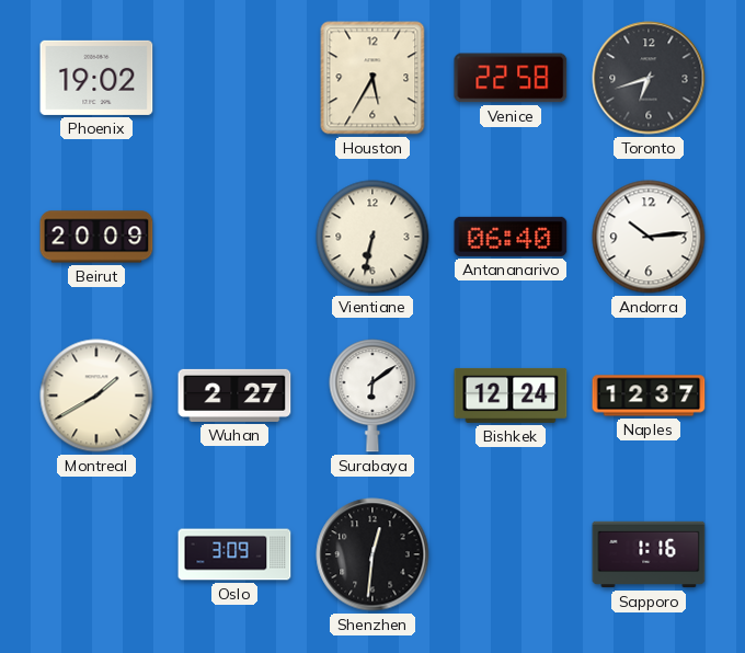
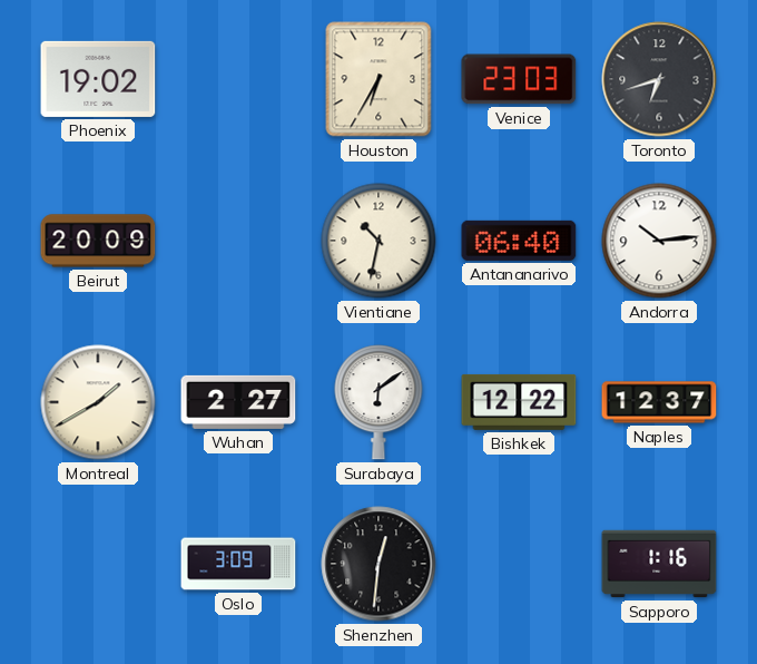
Houston: 5:35 -> 6:35 (378, 79)
Venice: 22:58 -> 23:03 (519, 79)
Vientiane: 6:32 -> 10:32 (378, 241)
Bishkek: 12:24 -> 12:22 (519, 402)
